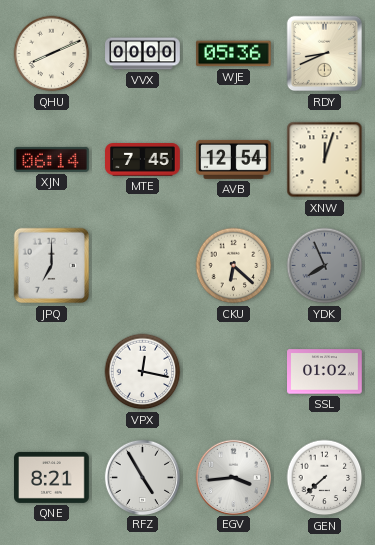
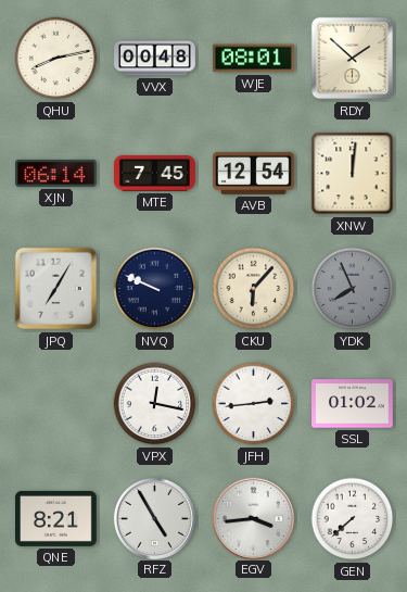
QHU: 8:11 -> 8:13 (56, 59)
VVX: 00:00 -> 00:48 (155, 59)
WJE: 05:36 -> 08:01 (254, 59)
RDY: 8:41 -> 1:52 (353, 59)
XNW: 12:03 -> 12:01 (353, 174)
JPQ: 7:00 -> 7:05 (56, 289)
NVQ: none -> 9:49 (155, 289)
CKU: 6:22 -> 6:07 (254, 289)
JFH: none -> 2:44 (254, 404)
